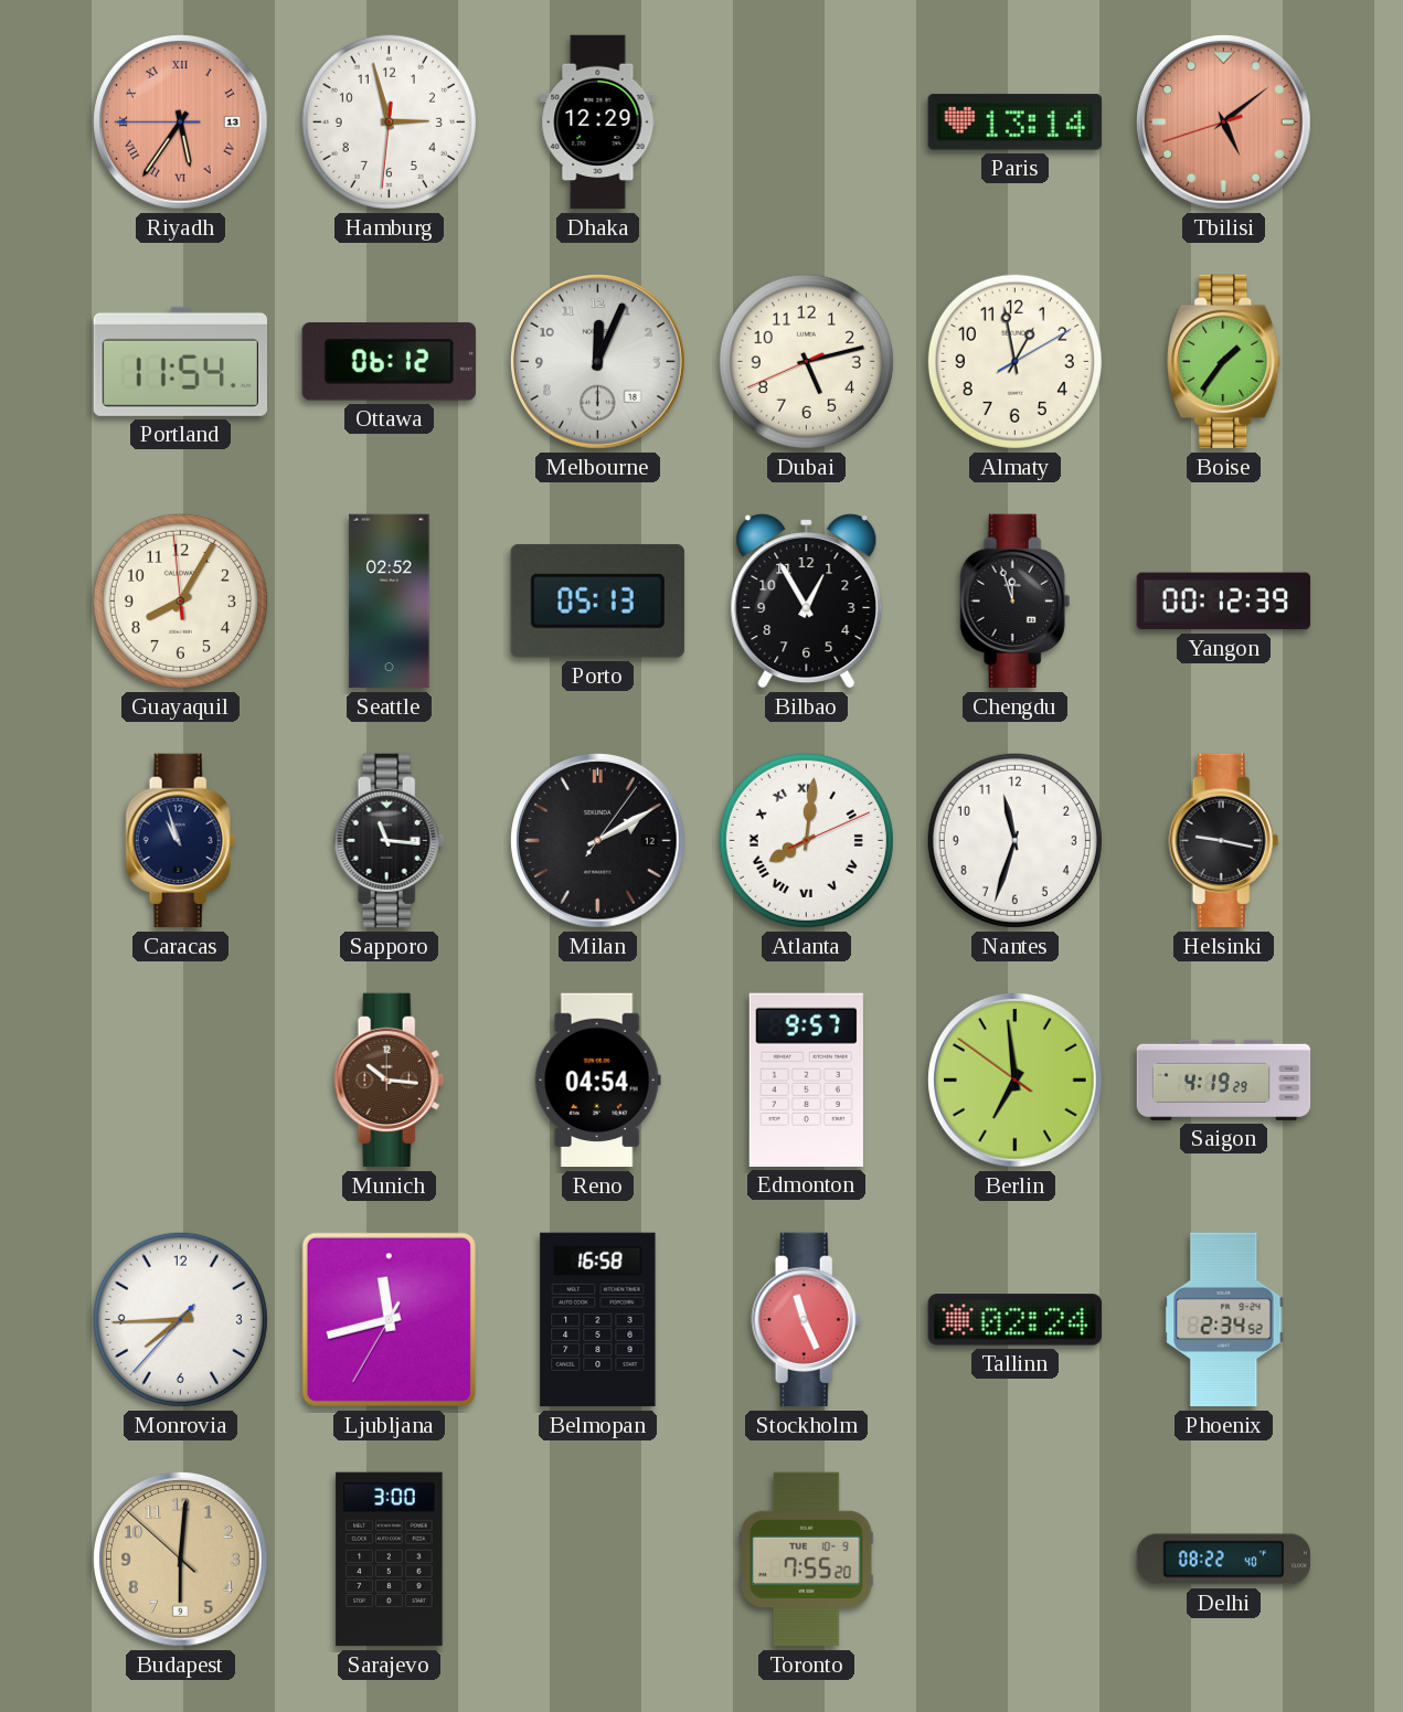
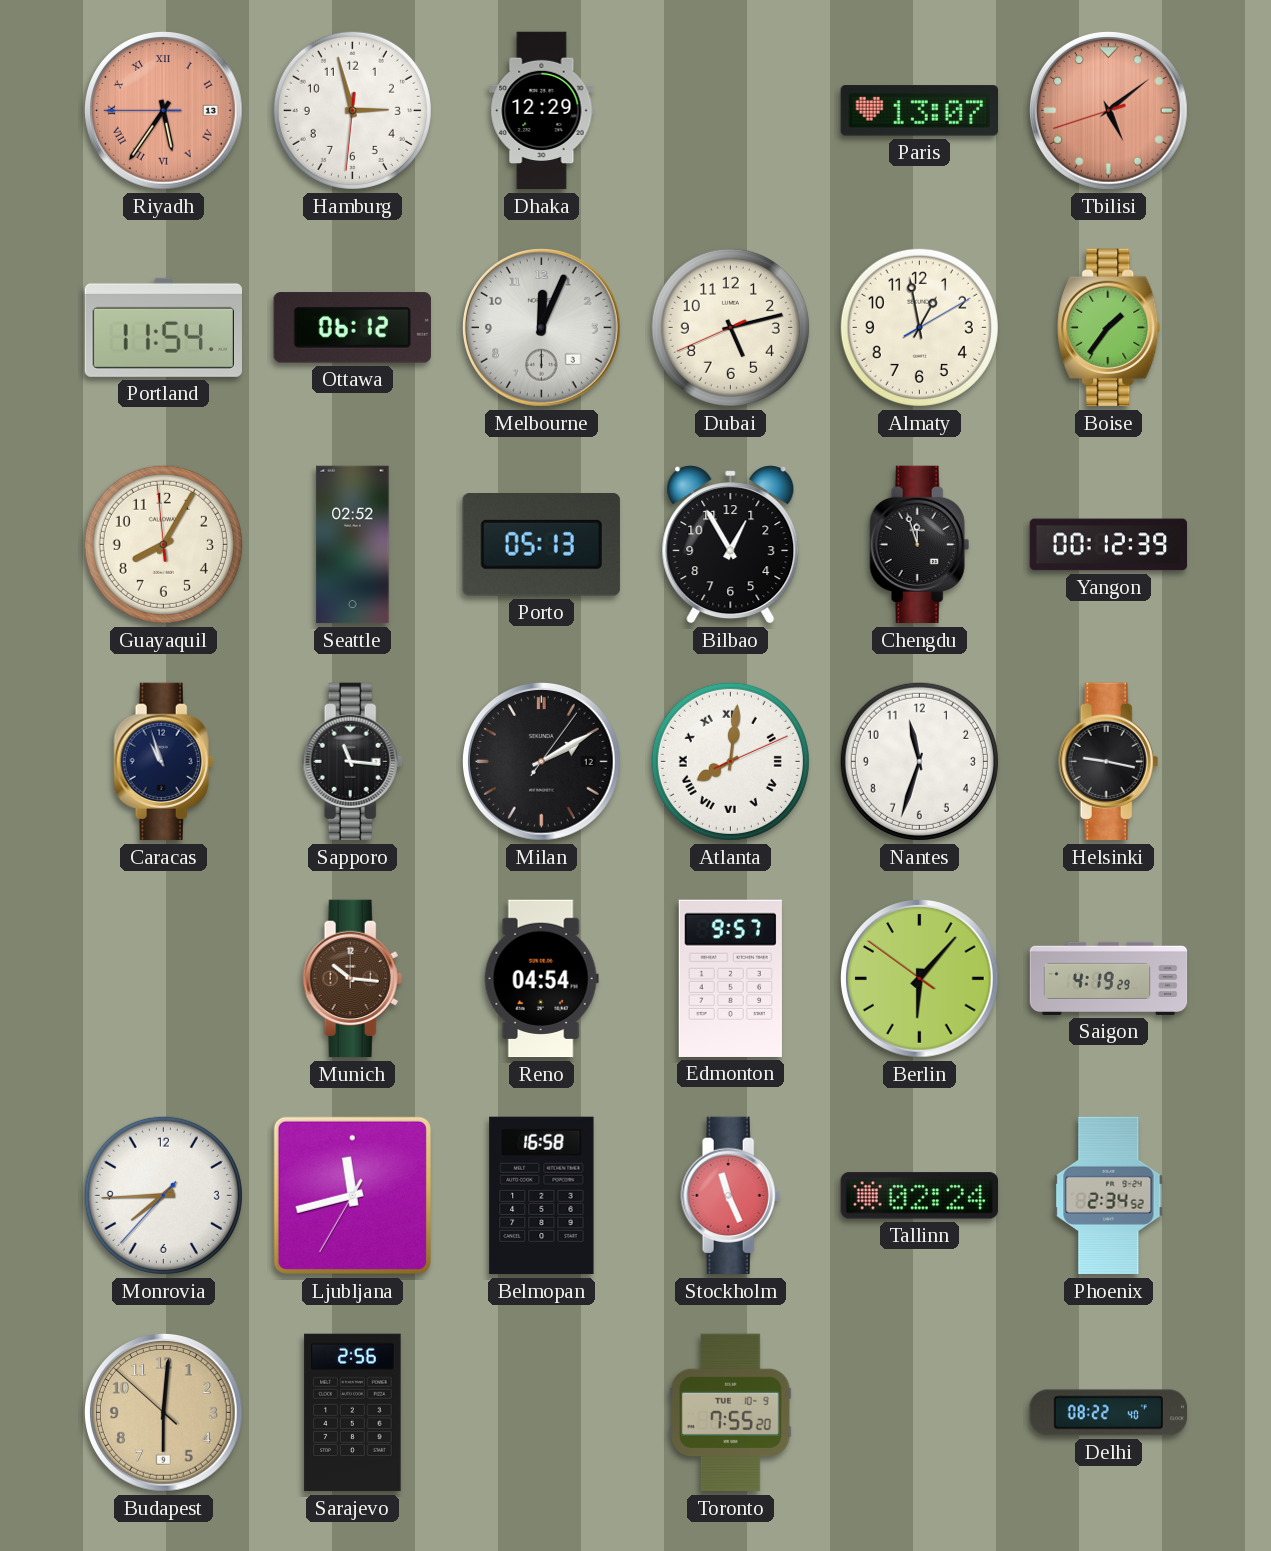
Paris: 13:14 -> 13:07 (919, 111)
Melbourne date: 18 -> 3 (542, 328)
Berlin: 6:58 -> 6:06 (920, 979)
Sarajevo: 3:00 -> 2:56 (353, 1413)
